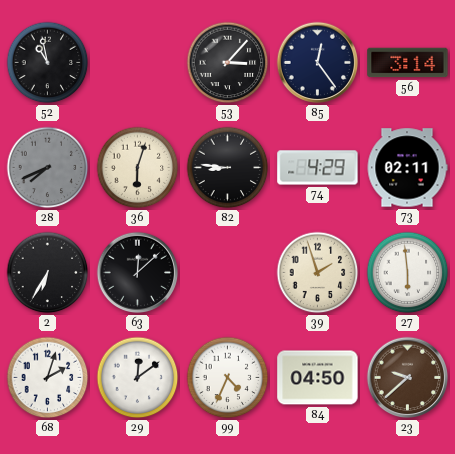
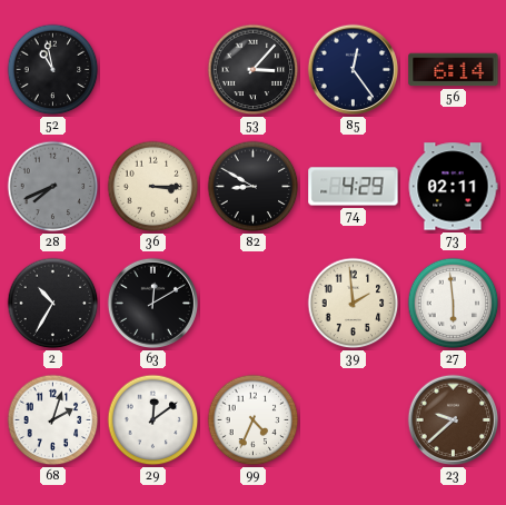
56: 3:14 -> 6:14 (454, 70)
36: 6:03 -> 3:15 (153, 187)
82: 8:46 -> 8:50 (254, 187)
2: 6:35 -> 10:35 (53, 304)
63: 12:08 -> 12:10 (153, 304)
39: 1:57 -> 1:59 (354, 304)
84: 04:50 -> none (318, 378)
